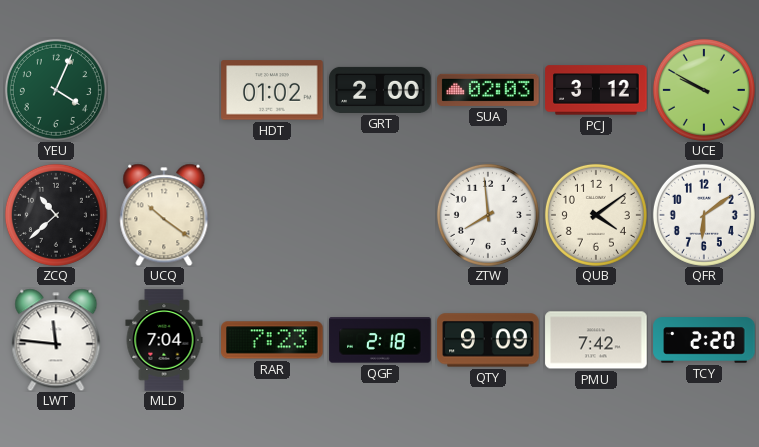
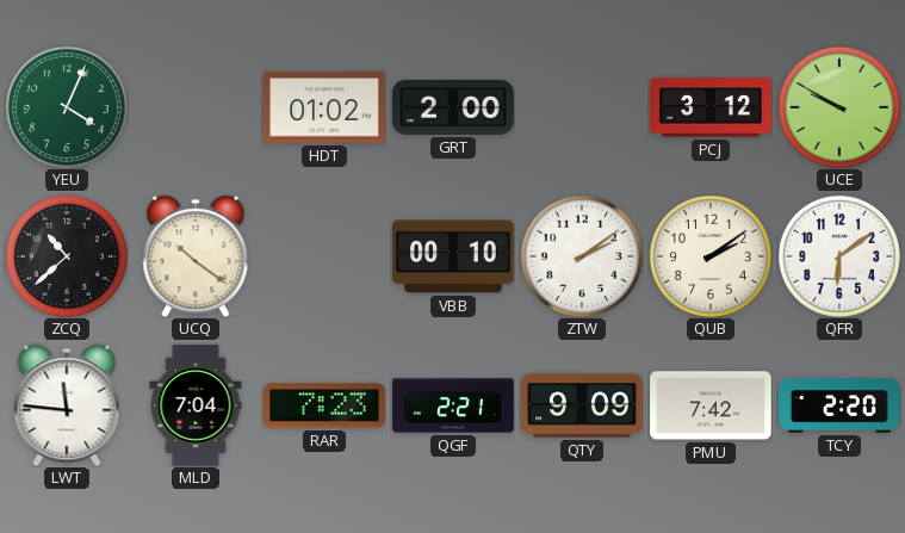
SUA: 02:03 -> none (488, 90)
VBB: none -> 00:10 (453, 256)
ZTW: 7:59 -> 2:09 (582, 256)
QUB: 4:09 -> 2:09 (711, 256)
QGF: 2:18 -> 2:21 (453, 405)
